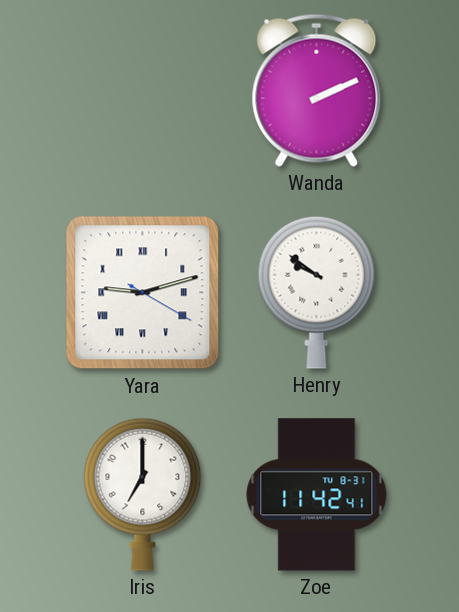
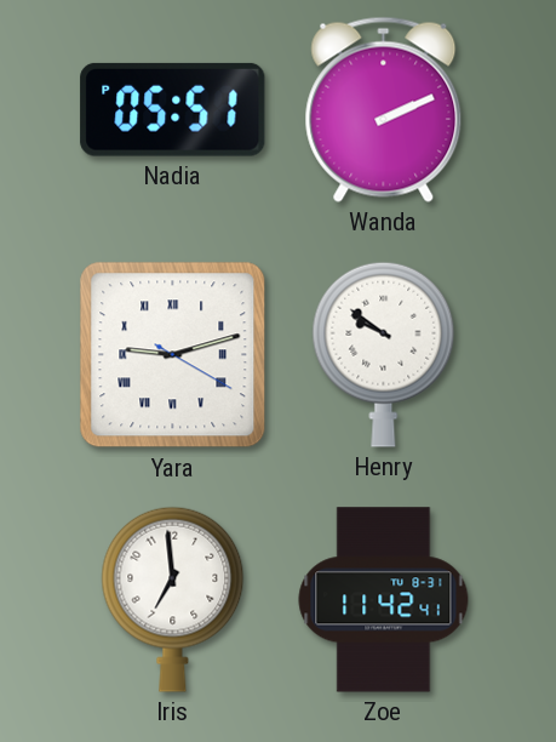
Nadia: none -> 05:51 (173, 109)
Iris: 7:00 -> 6:59 (173, 599)
